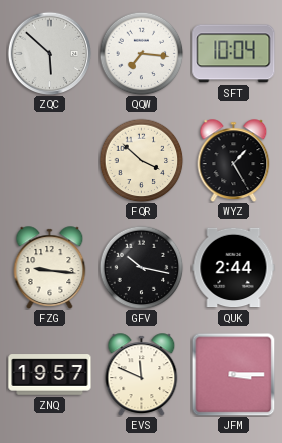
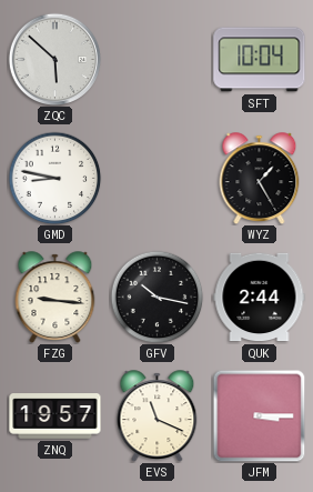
QQW: 7:16 -> none (141, 53)
GMD: none -> 8:47 (54, 178)
FQR: 3:52 -> none (141, 160)
EVS: 11:49 -> 11:19 (158, 415)
